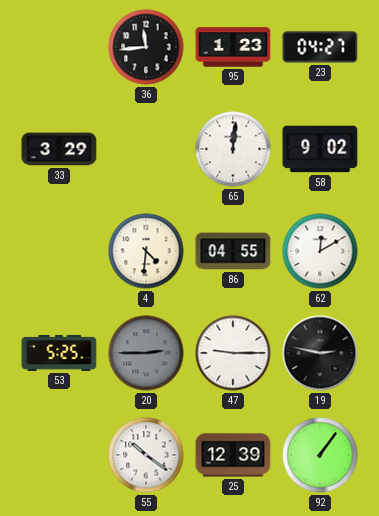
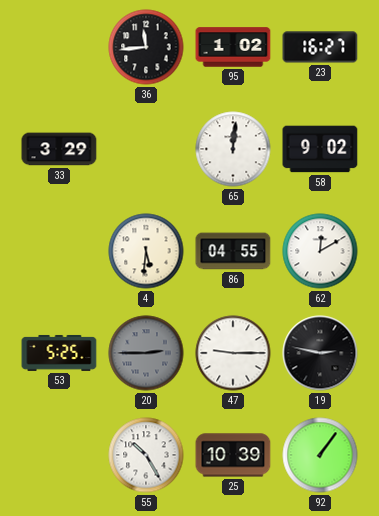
95: 1:23 -> 1:02 (233, 47)
23: 04:27 -> 16:27 (320, 47)
4: 4:31 -> 5:31 (146, 251)
55: 10:21 -> 10:25 (146, 455)
25: 12:39 -> 10:39 (233, 455)
